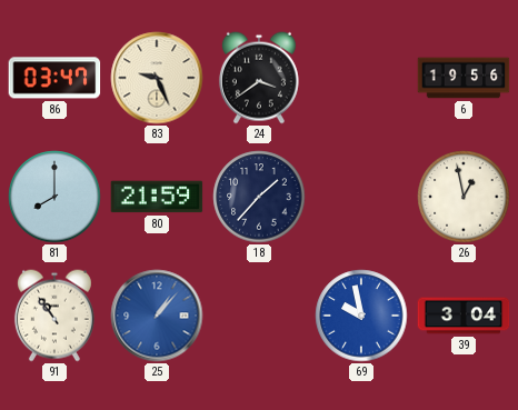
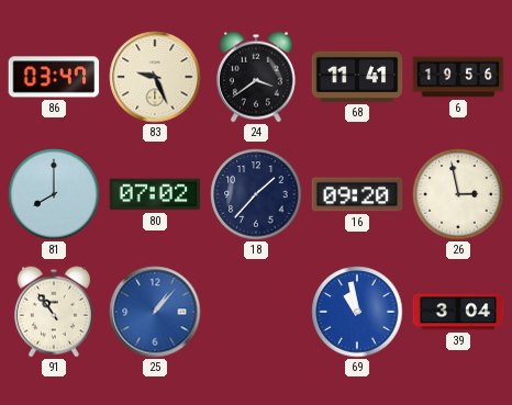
68: none -> 11:41 (357, 77)
80: 21:59 -> 07:02 (155, 194)
16: none -> 09:20 (357, 194)
26: 12:58 -> 2:58 (458, 194)
69: 9:58 -> 10:58 (357, 312)
